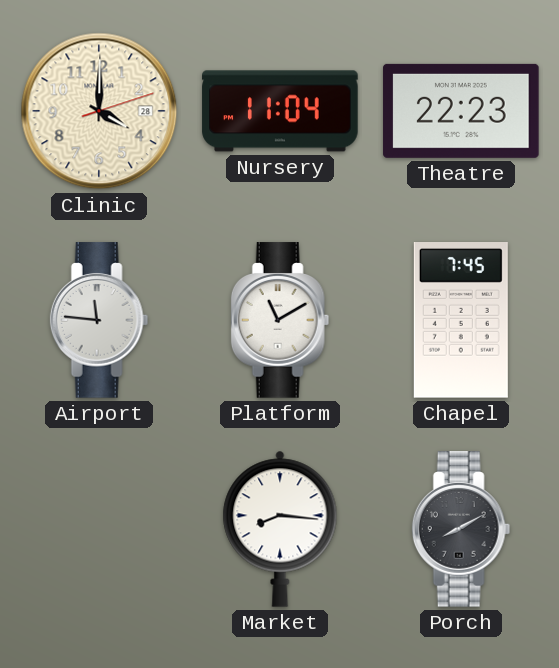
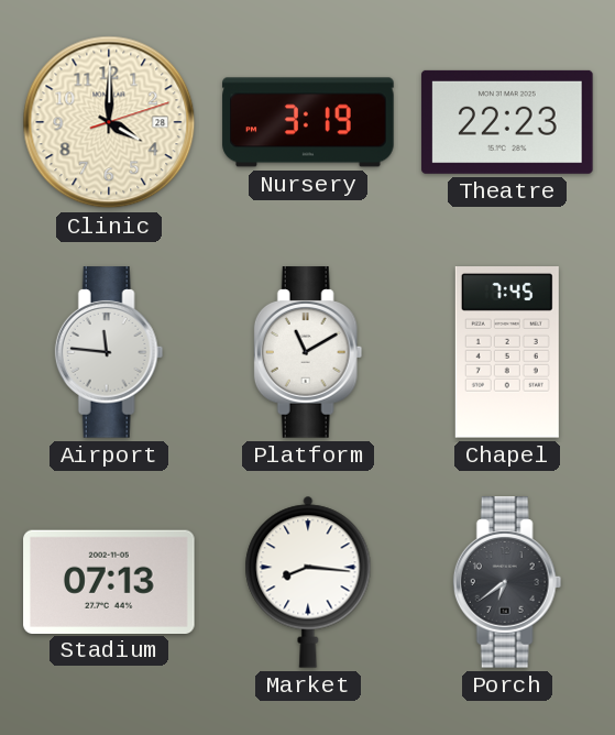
Nursery: 11:04 -> 3:19 (308, 122)
Stadium: none -> 07:13 (109, 581)
Porch: 8:10 -> 6:39 (507, 582)
